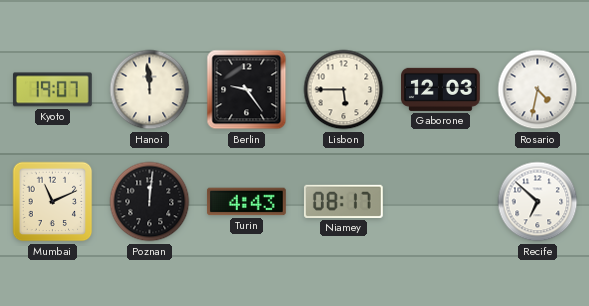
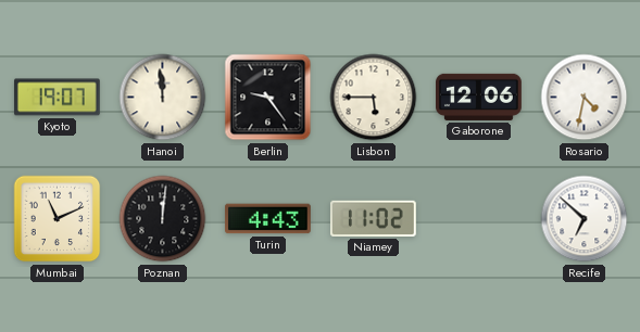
Gaborone: 12:03 -> 12:06 (479, 97)
Niamey: 08:17 -> 11:02 (373, 218)
